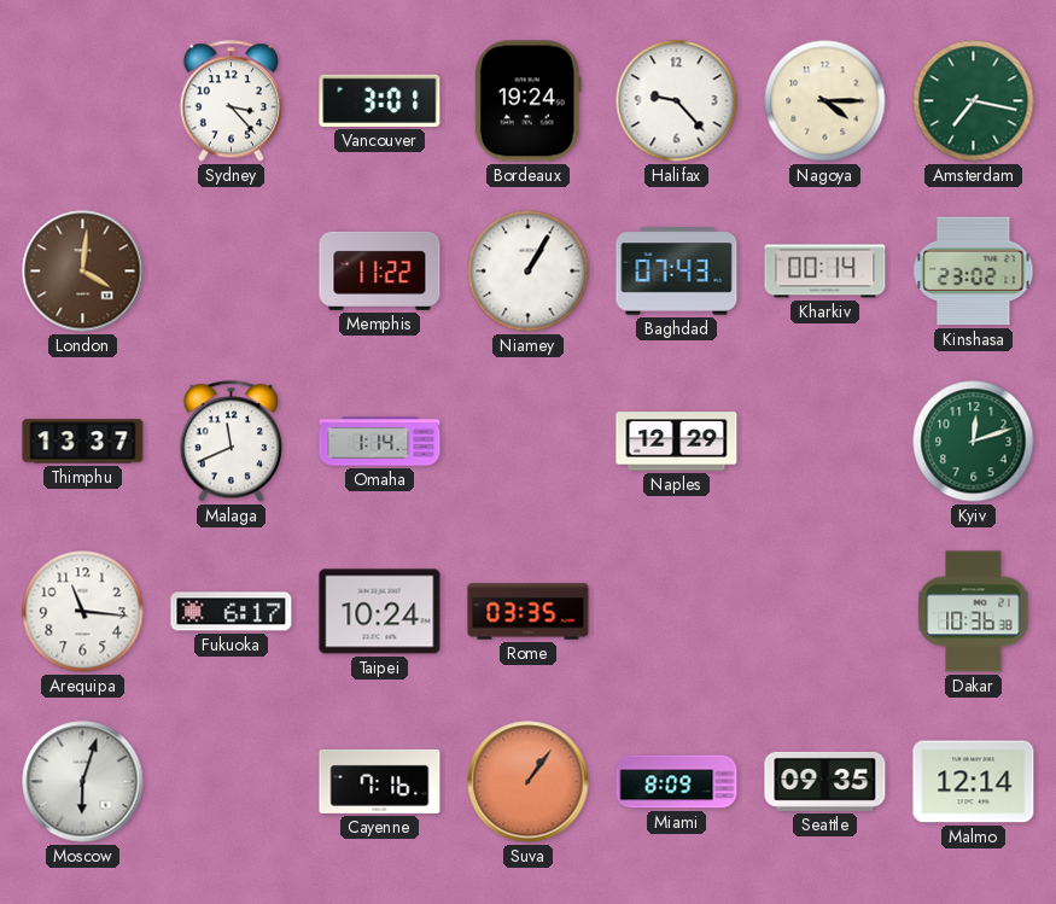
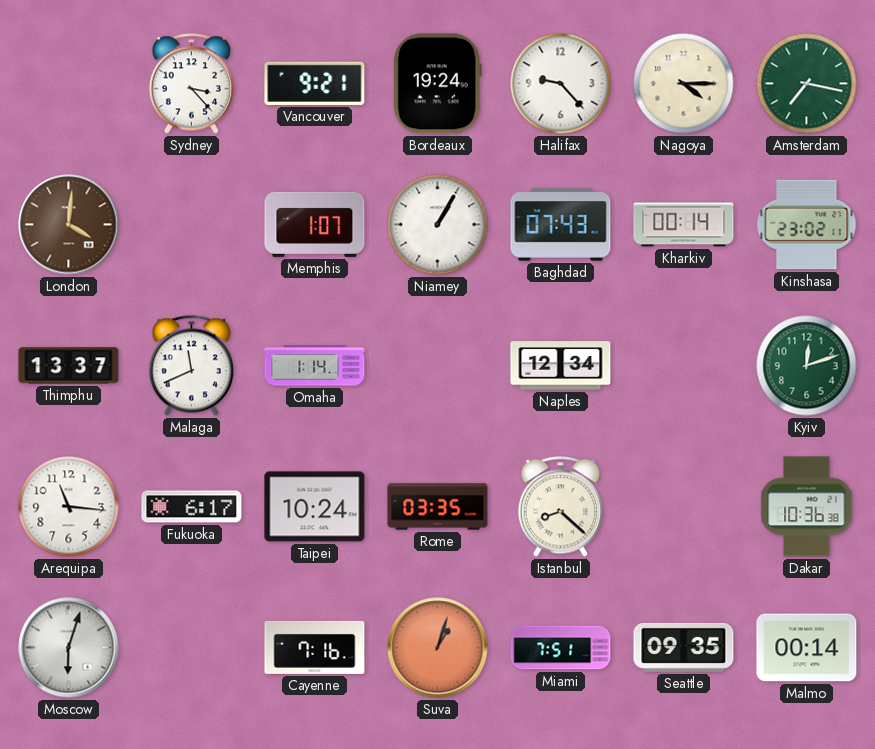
Vancouver: 3:01 -> 9:21 (315, 83)
Memphis: 11:22 -> 1:07 (315, 224)
Naples: 12:29 -> 12:34 (561, 366)
Istanbul: none -> 8:22 (560, 507)
Suva: 1:06 -> 1:03 (438, 648)
Miami: 8:09 -> 7:51 (561, 648)
Malmo: 12:14 -> 00:14 (807, 648)
